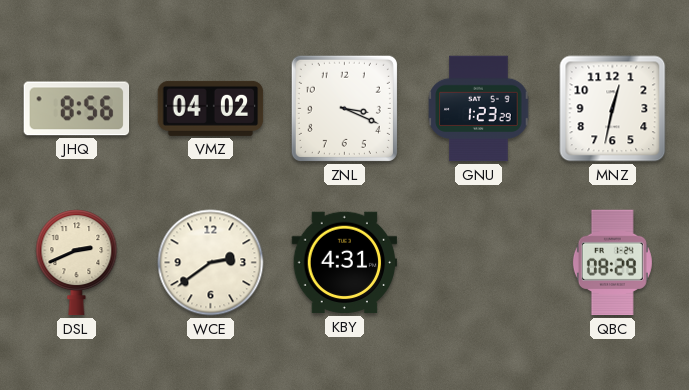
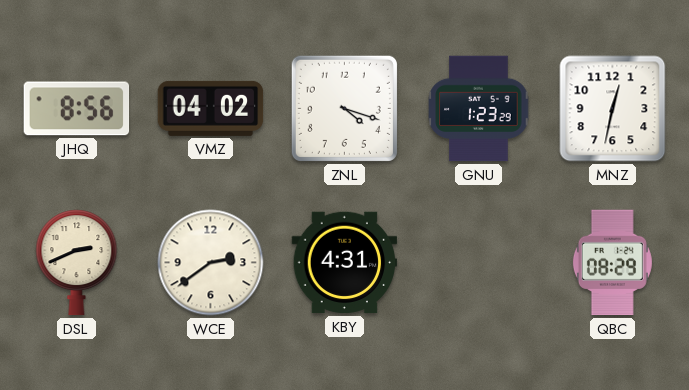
ZNL: 3:19 -> 4:18 (344, 108)
